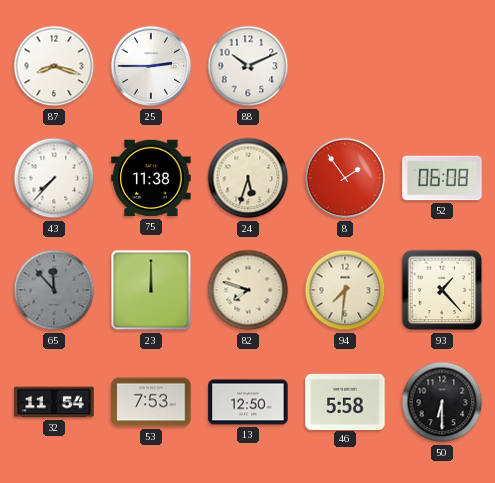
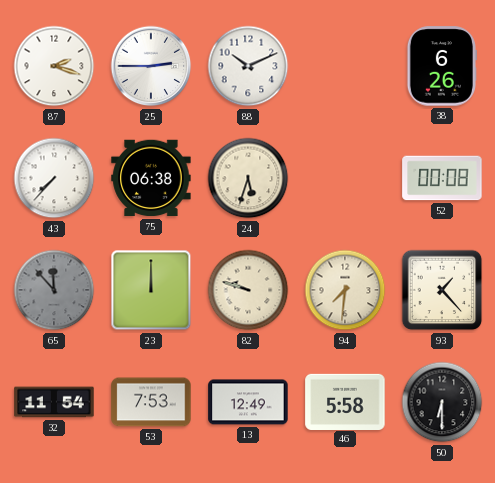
87: 8:18 -> 2:18 (54, 66)
38: none -> 6:26 (441, 66)
75: 11:38 -> 06:38 (151, 178)
8: 1:54 -> none (345, 178)
52: 06:08 -> 00:08 (442, 178)
82: 7:48 -> 9:48 (248, 290)
13: 12:50 -> 12:49 (248, 402)
